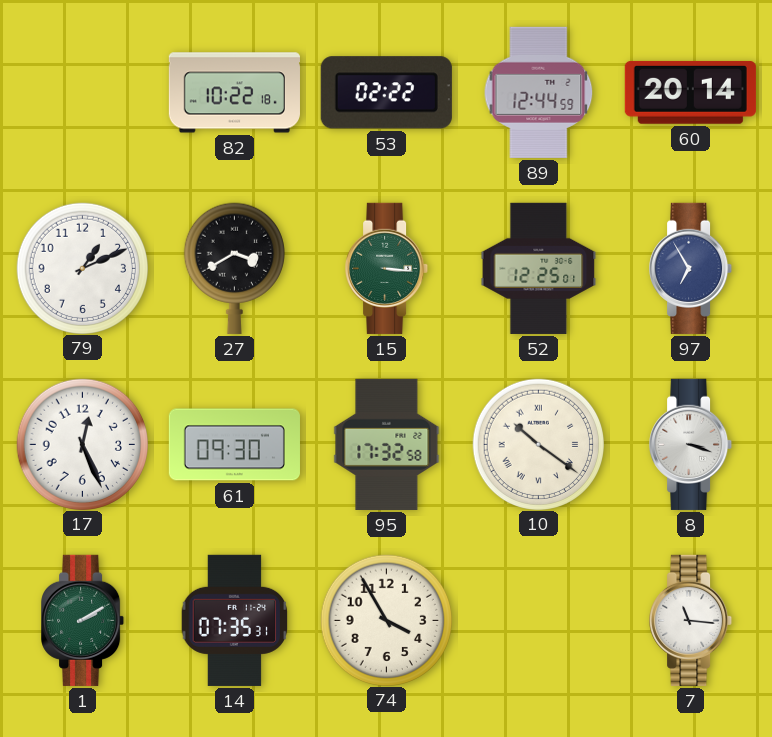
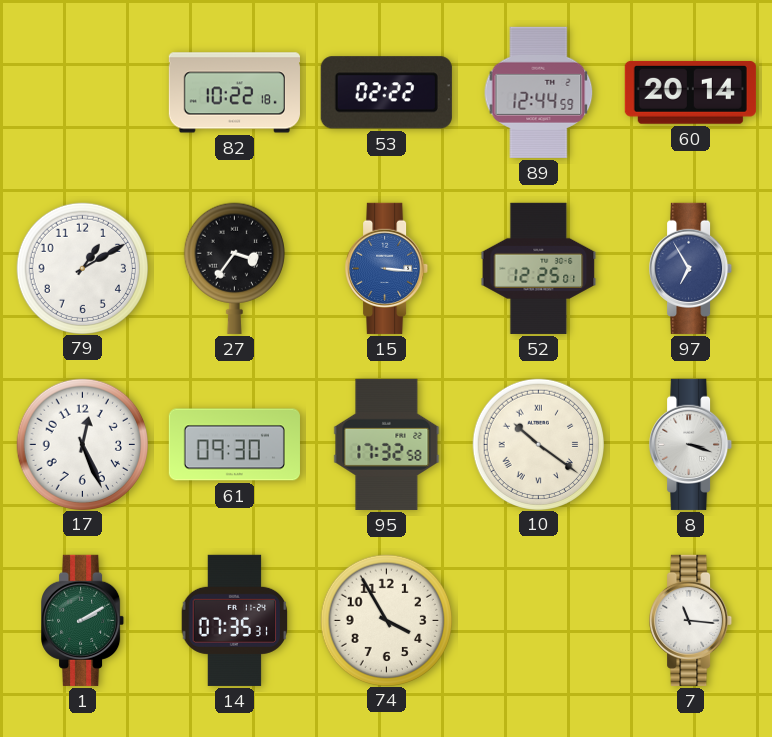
79: 1:11 -> 1:10 (82, 268)
27: 3:40 -> 3:36 (234, 268)
15 dial: green -> blue (387, 268)
